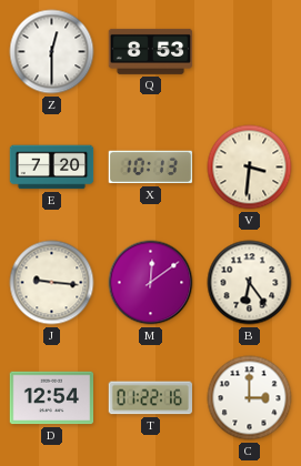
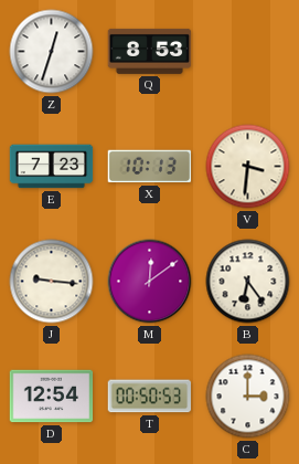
Z: 12:30 -> 12:33 (52, 52)
E: 7:20 -> 7:23 (52, 167)
T: 01:22 -> 00:50 (150, 397)
